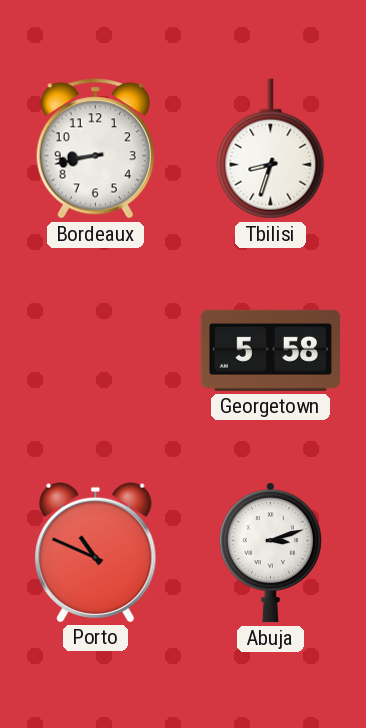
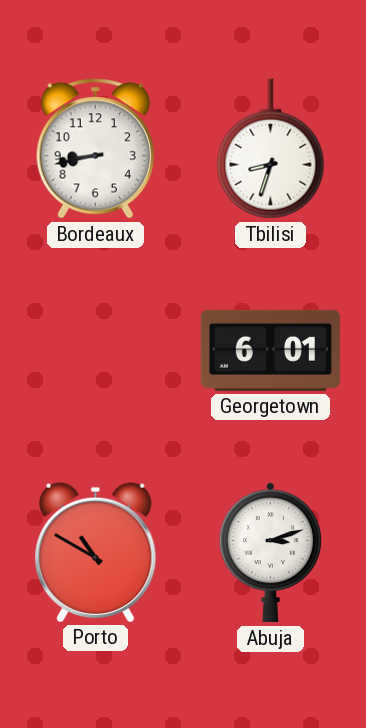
Georgetown: 5:58 -> 6:01 (271, 350)
Porto: 10:49 -> 10:50 (96, 552)
